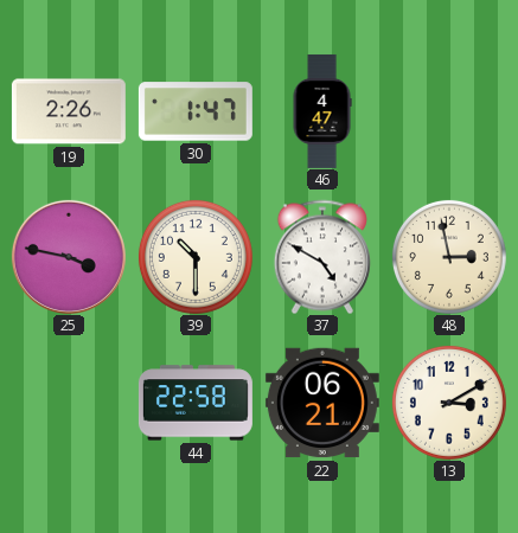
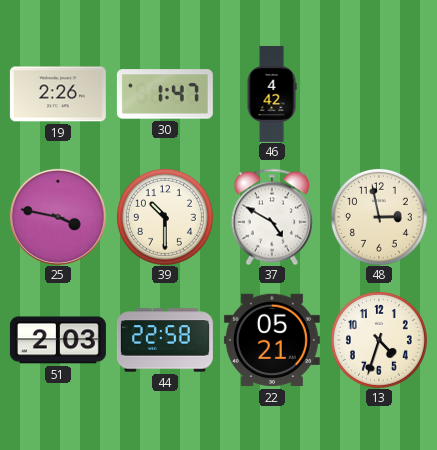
46: 4:47 -> 4:42 (272, 94)
51: none -> 2:03 (58, 340)
22: 06:21 -> 05:21 (272, 340)
13: 3:10 -> 4:33 (379, 340)
